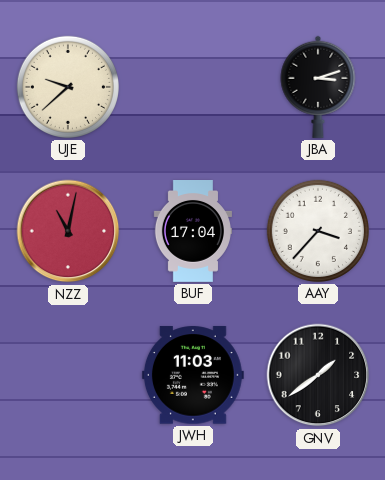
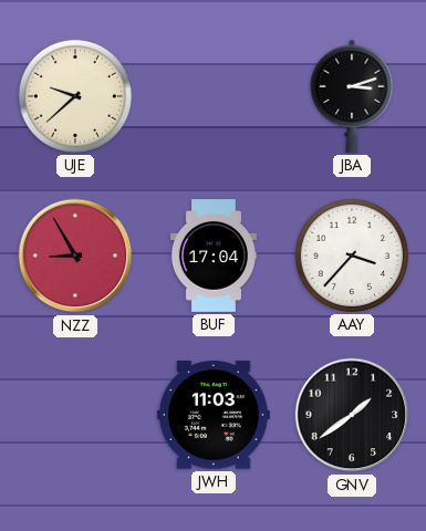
NZZ: 11:02 -> 8:55 (75, 256)
